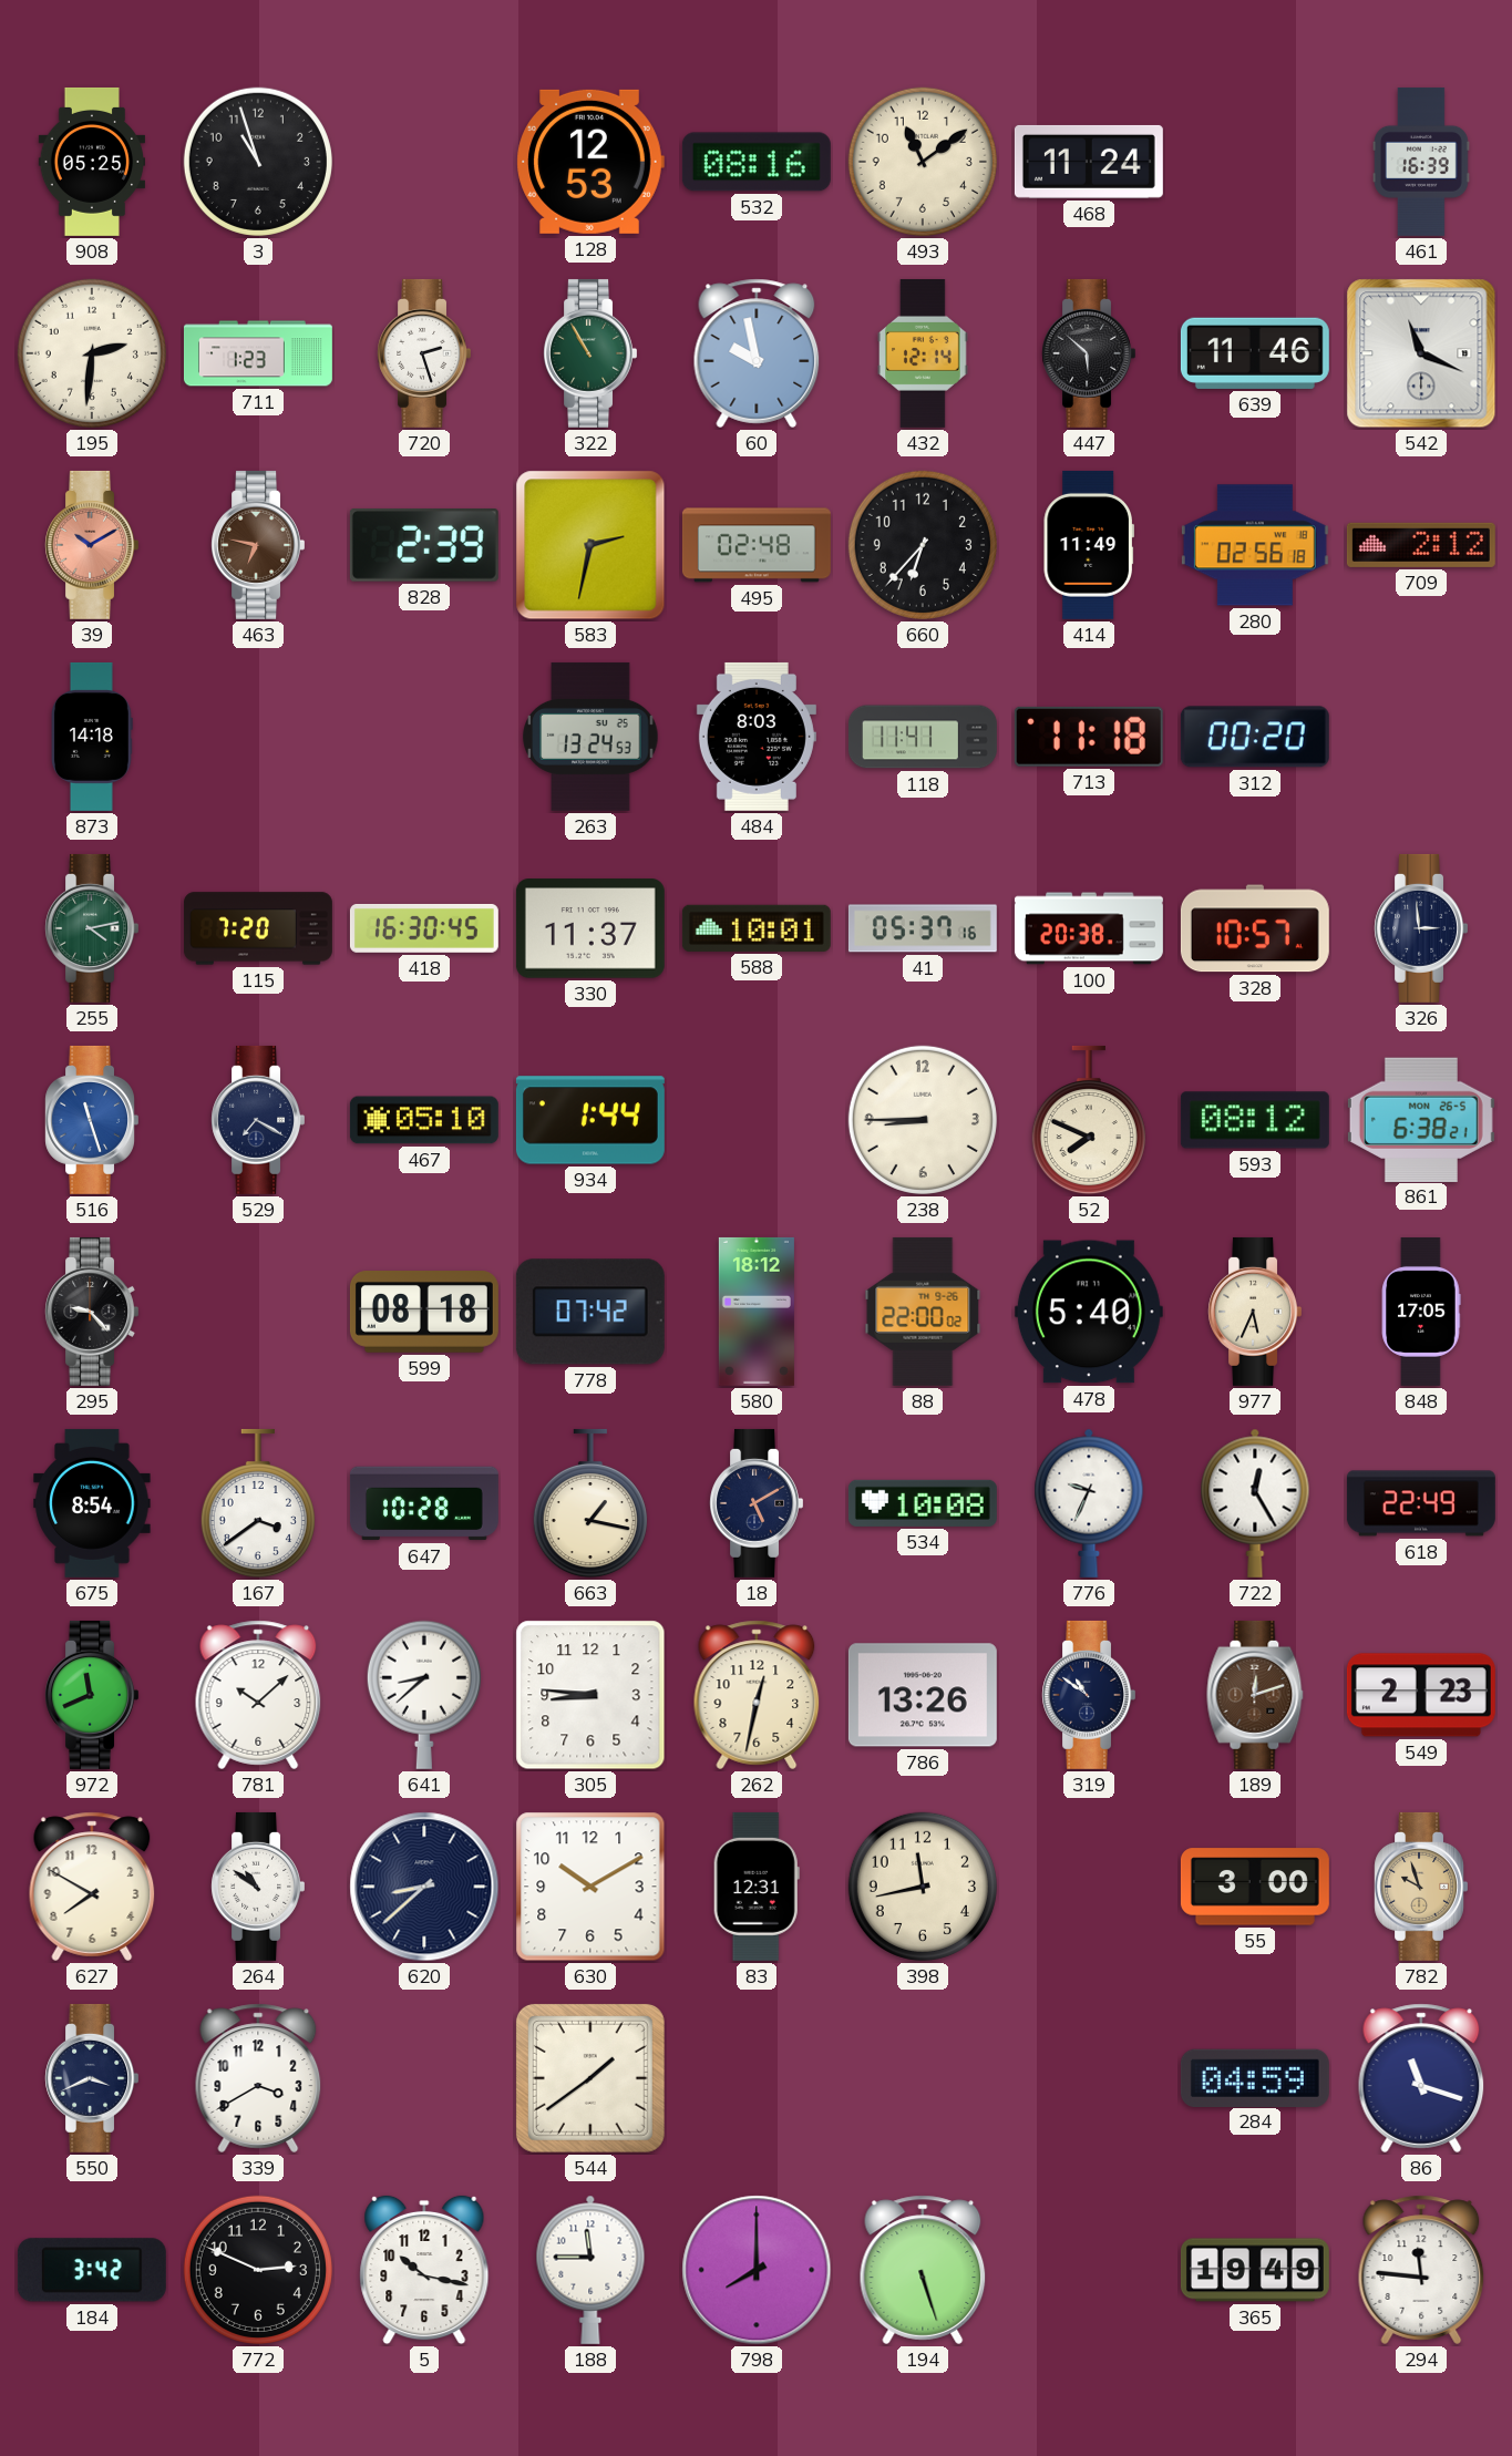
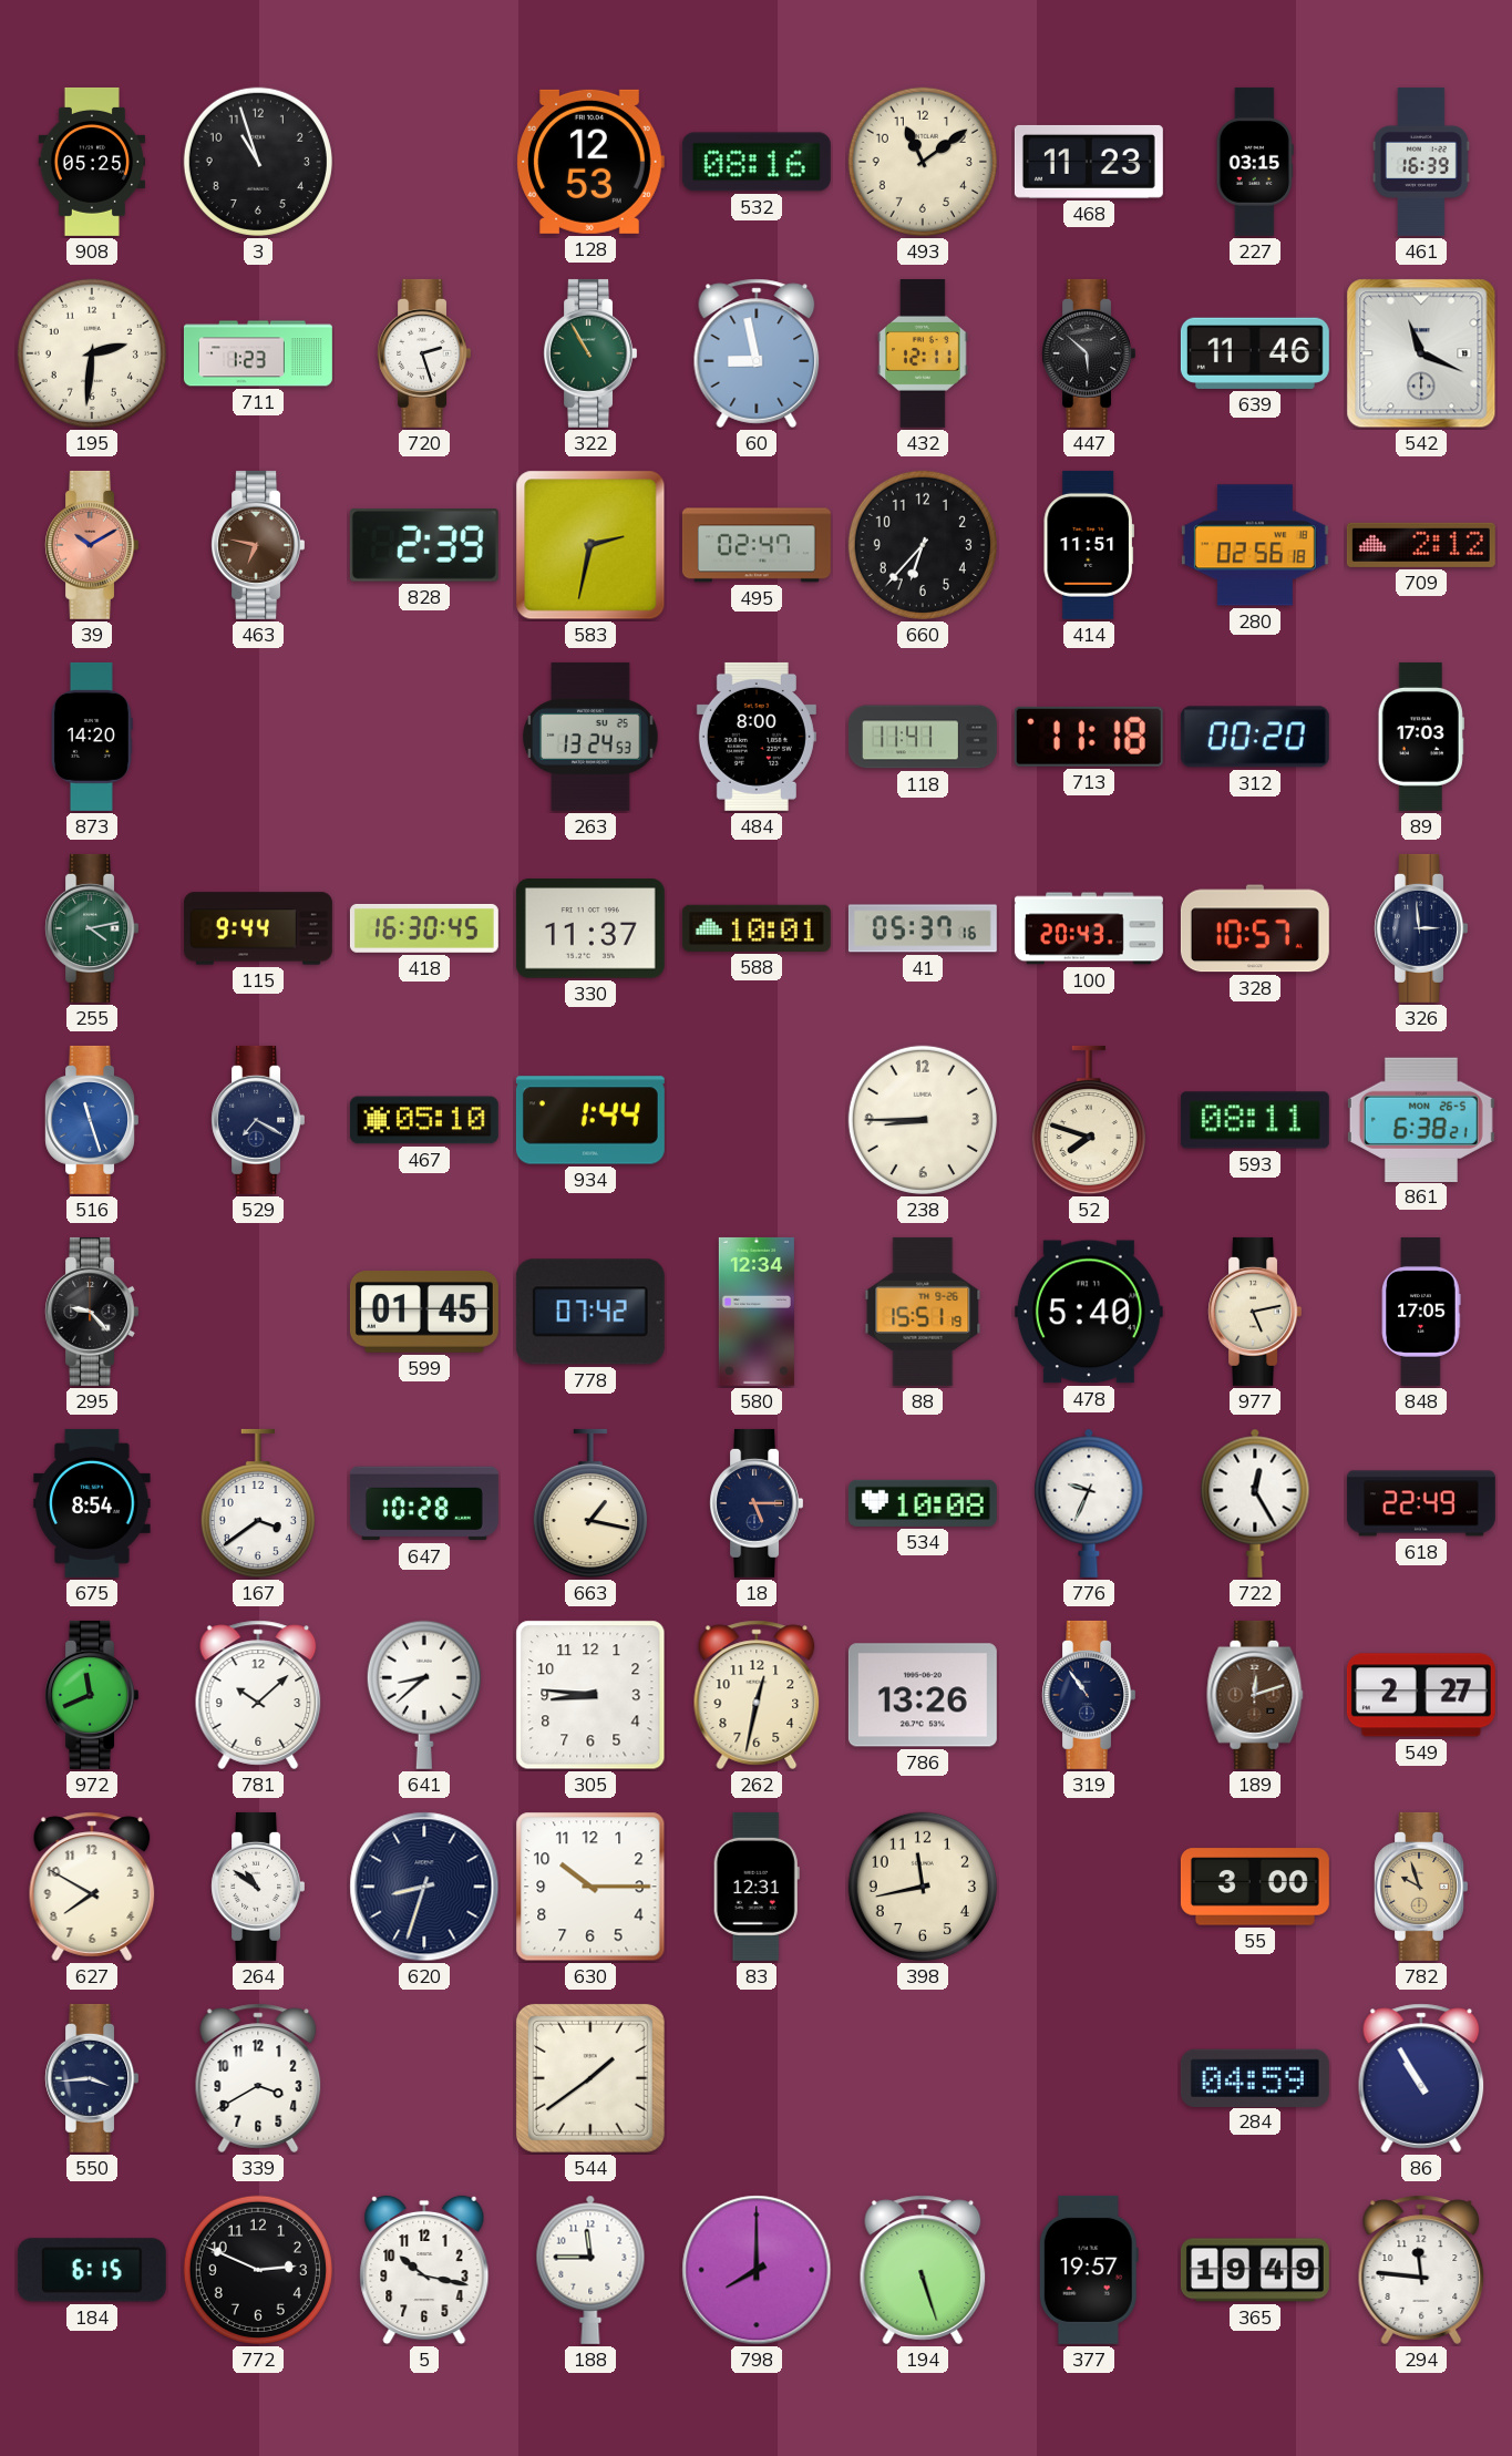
468: 11:24 -> 11:23 (1089, 162)
227: none -> 03:15 (1255, 162)
60: 9:58 -> 8:58 (757, 353)
432: 12:14 -> 12:11 (924, 353)
495: 02:48 -> 02:47 (757, 545)
414: 11:49 -> 11:51 (1089, 545)
873: 14:18 -> 14:20 (92, 737)
484: 8:03 -> 8:00 (757, 737)
89: none -> 17:03 (1421, 737)
115: 7:20 -> 9:44 (258, 928)
100: 20:38 -> 20:43 (1089, 928)
52: 7:49 -> 7:48 (1089, 1120)
593: 08:12 -> 08:11 (1255, 1120)
599: 08:18 -> 01:45 (424, 1313)
580: 18:12 -> 12:34 (757, 1312)
88: 22:00 -> 15:51 (923, 1312)
977: 5:34 -> 5:13 (1254, 1312)
18: 5:10 -> 5:15 (755, 1503)
319: 10:51 -> 10:54 (1088, 1695)
549: 2:23 -> 2:27 (1421, 1695)
620: 8:38 -> 8:33 (424, 1887)
630: 10:10 -> 10:15 (590, 1887)
550: 3:41 -> 3:44 (91, 2078)
86: 11:18 -> 10:55 (1421, 2078)
184: 3:42 -> 6:15 (92, 2270)
377: none -> 19:57 (1089, 2270)
